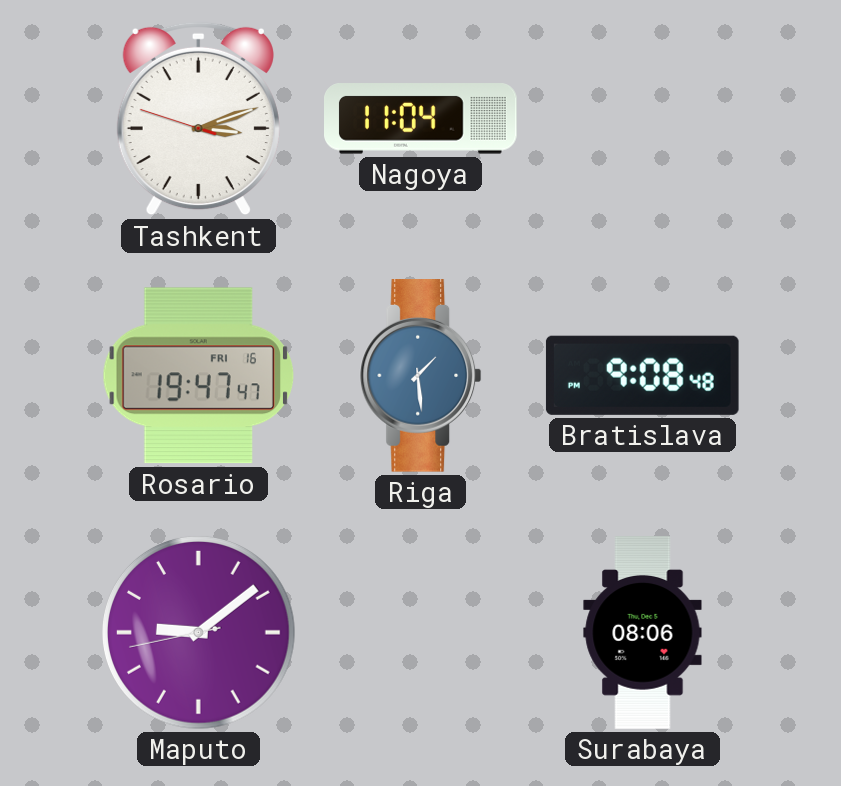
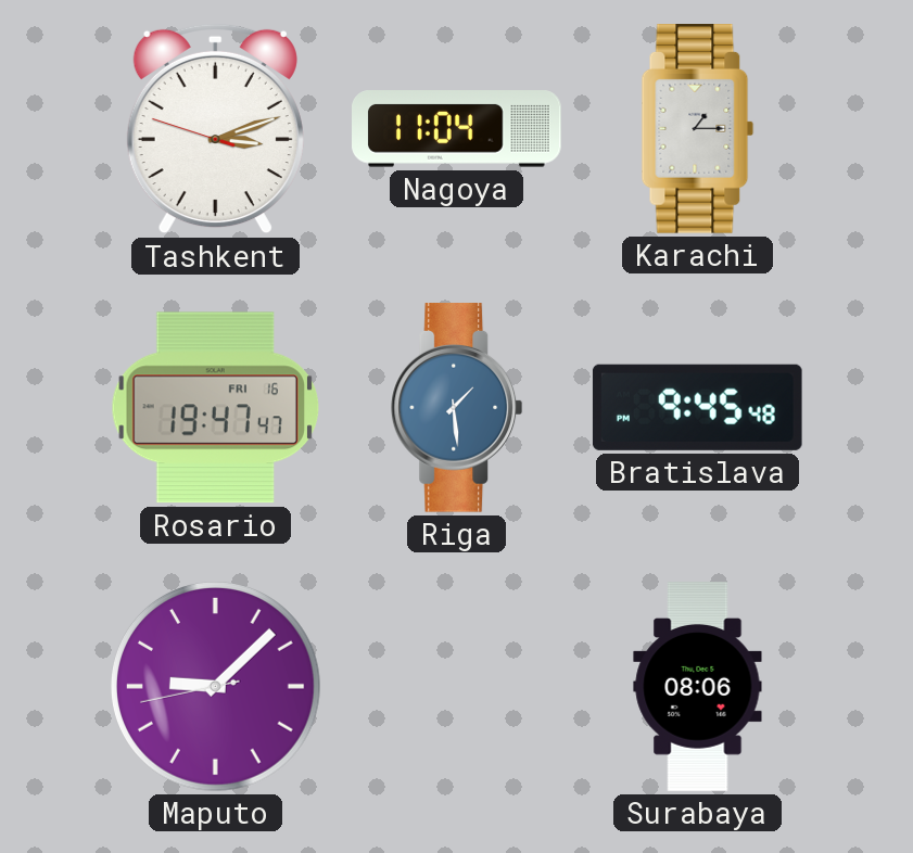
Karachi: none -> 1:15 (698, 129)
Bratislava: 9:08 -> 9:45 (697, 407)
Maputo: 9:08 -> 9:07 (215, 687)
